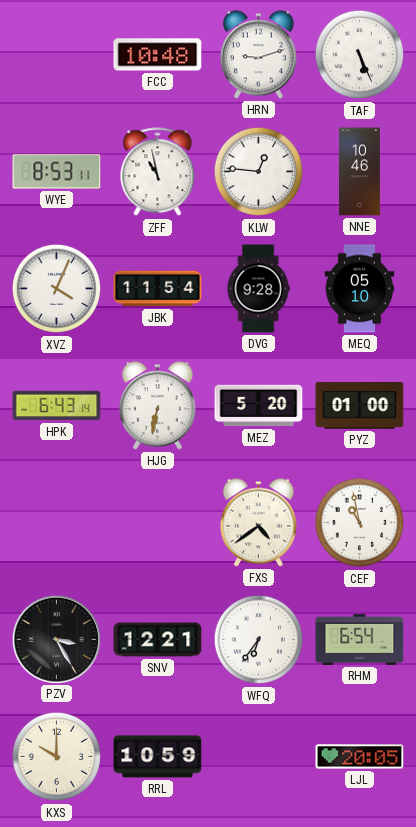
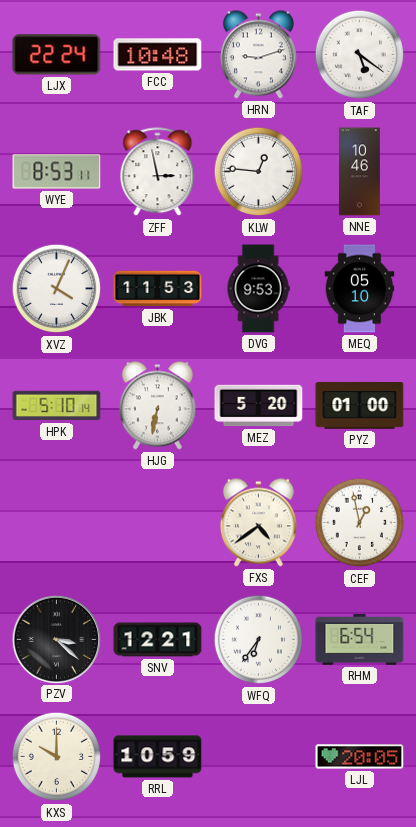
LJX: none -> 22:24 (57, 55)
TAF: 5:26 -> 5:21 (360, 55)
ZFF: 10:58 -> 2:58 (158, 172)
JBK: 11:54 -> 11:53 (158, 289)
DVG: 9:28 -> 9:53 (258, 289)
HPK: 6:43 -> 5:10 (57, 406)
CEF: 10:58 -> 12:58 (360, 523)
PZV: 3:25 -> 3:22 (56, 639)
